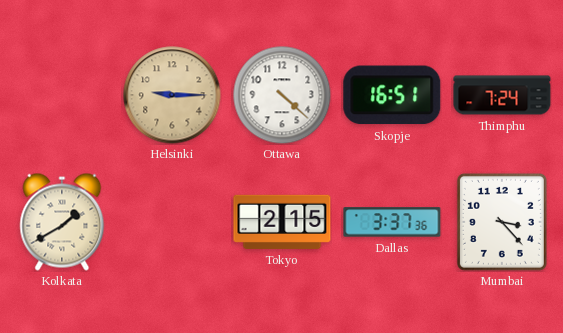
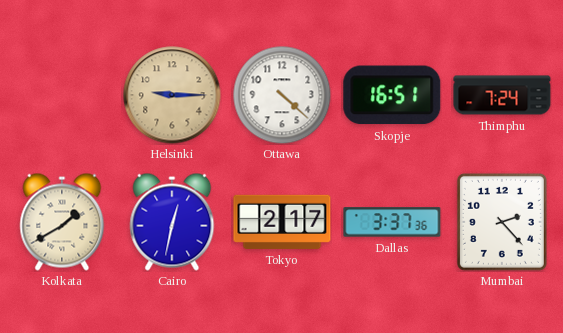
Cairo: none -> 12:32 (172, 222)
Tokyo: 2:15 -> 2:17 (282, 222)
Mumbai: 3:23 -> 2:23 (502, 222)
